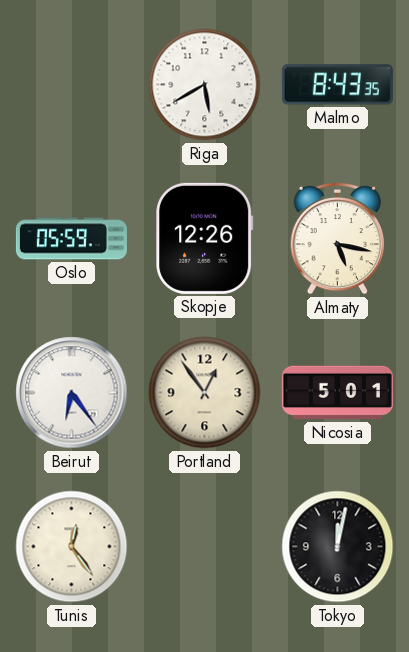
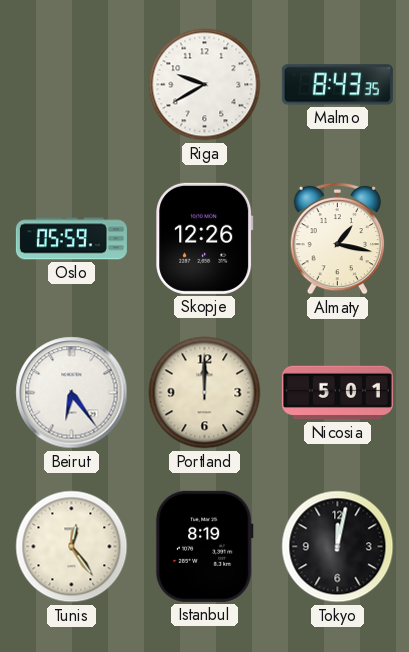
Riga: 5:40 -> 9:40 (205, 85)
Almaty: 5:17 -> 1:17 (337, 238)
Portland: 12:54 -> 12:00 (205, 393)
Istanbul: none -> 8:19 (204, 546)
